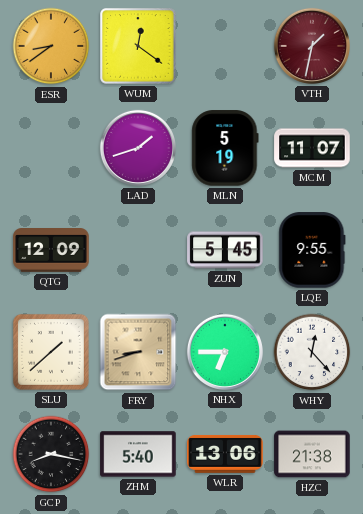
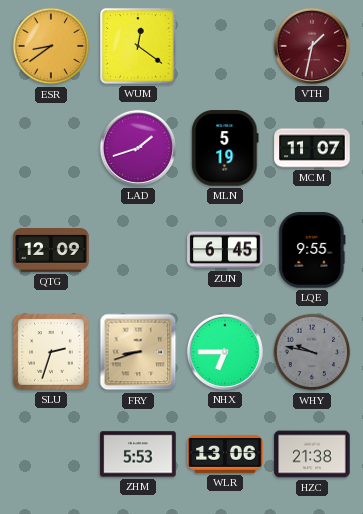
ZUN: 5:45 -> 6:45 (225, 250)
SLU: 1:38 -> 2:33 (51, 352)
WHY: 12:23 -> 9:47 (312, 352)
WHY dial: white -> grey (312, 352)
GCP: 8:17 -> none (51, 454)
ZHM: 5:40 -> 5:53 (138, 454)
